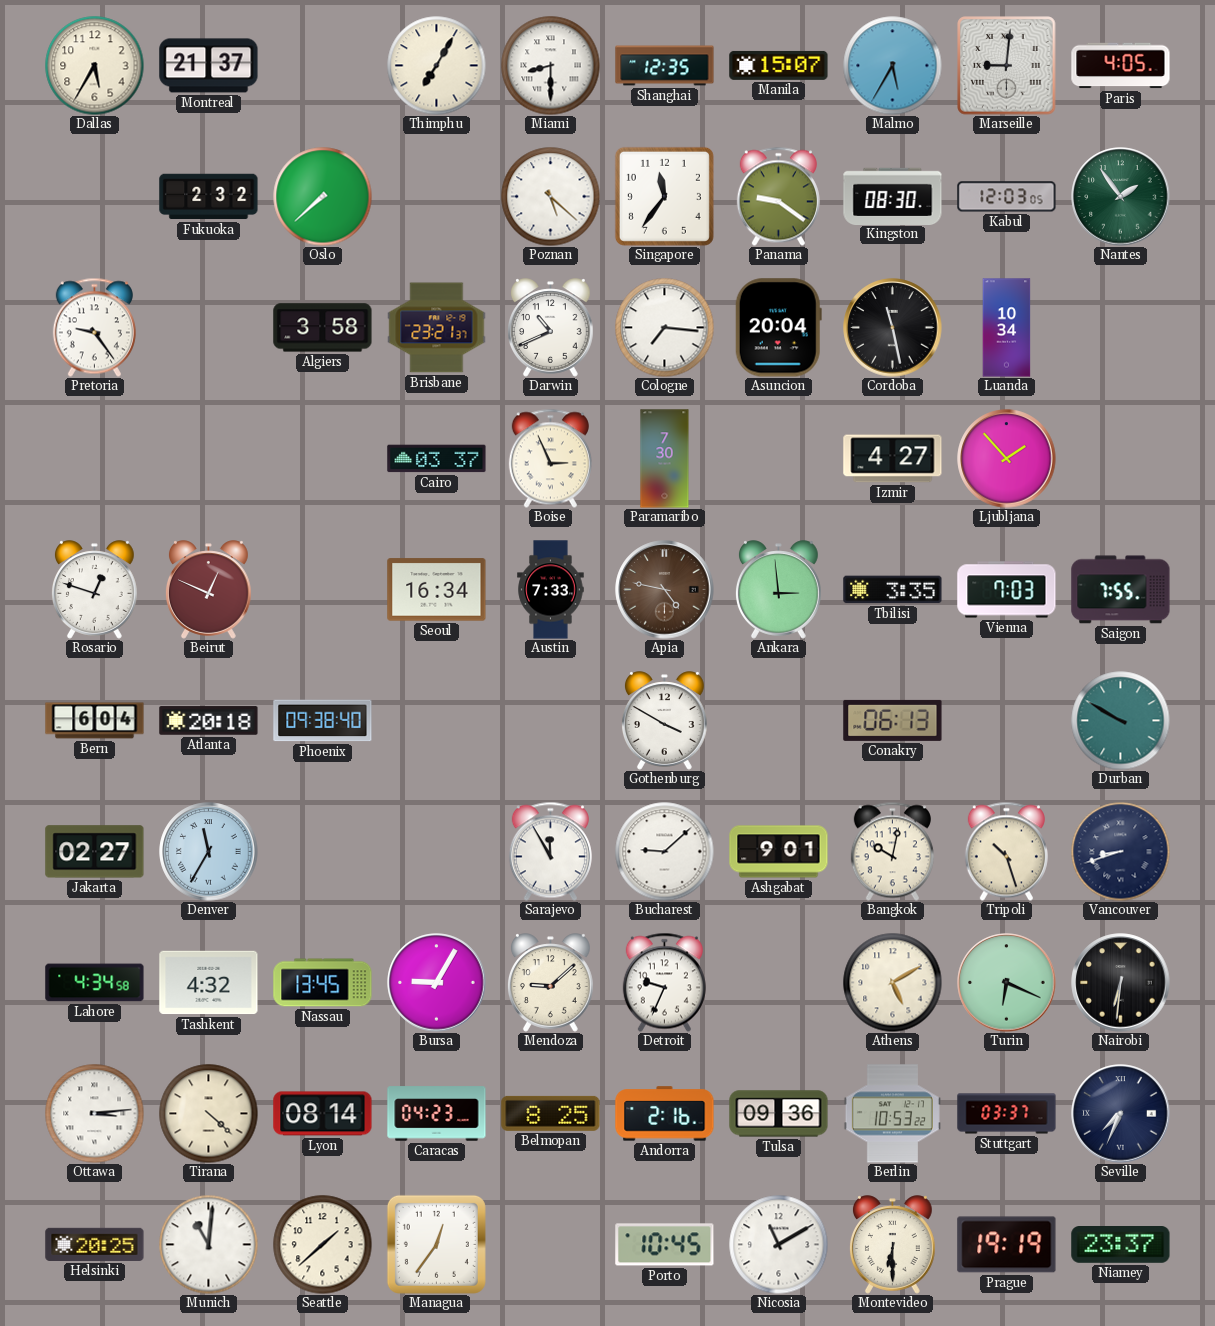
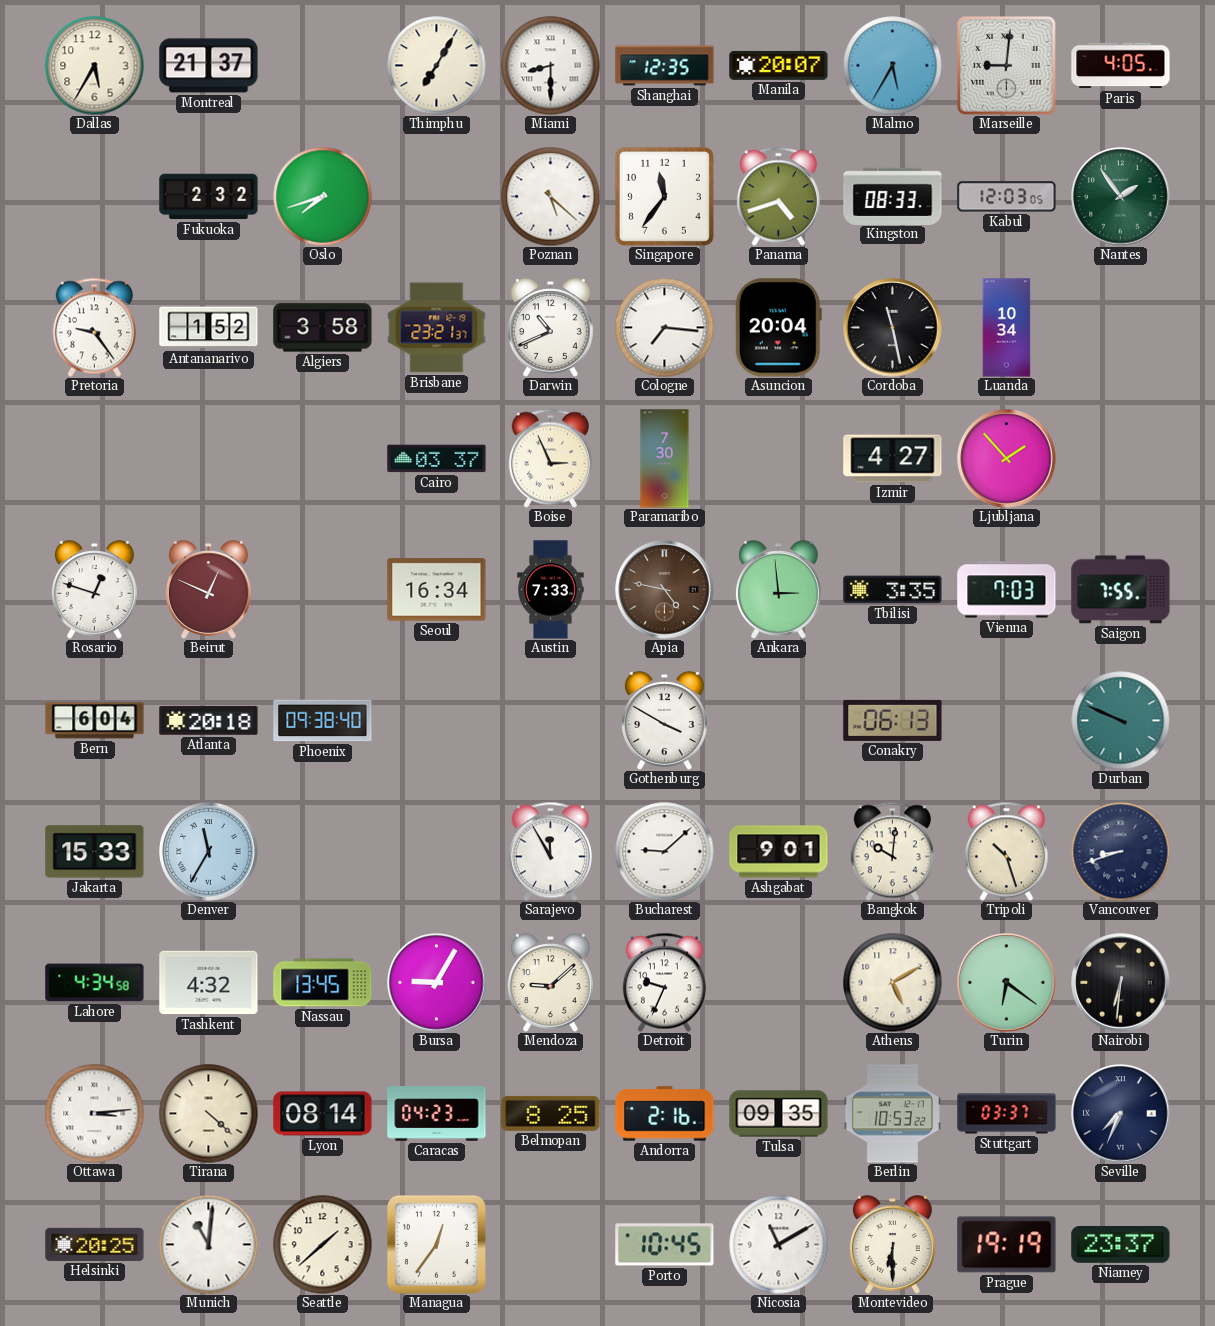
Manila: 15:07 -> 20:07 (779, 65)
Oslo: 7:38 -> 7:42 (323, 197)
Panama: 9:21 -> 4:42 (778, 196)
Kingston: 08:30 -> 08:33 (893, 196)
Antananarivo: none -> 1:52 (209, 328)
Durban: 9:50 -> 9:49 (1121, 721)
Jakarta: 02:27 -> 15:33 (95, 852)
Bangkok: 10:02 -> 10:01 (892, 851)
Turin: 6:19 -> 6:21 (1007, 983)
Tulsa: 09:36 -> 09:35 (779, 1114)
